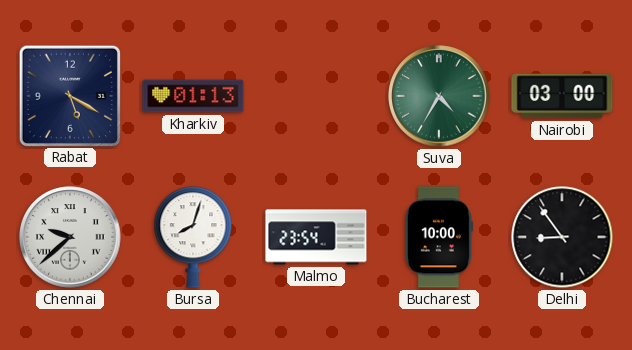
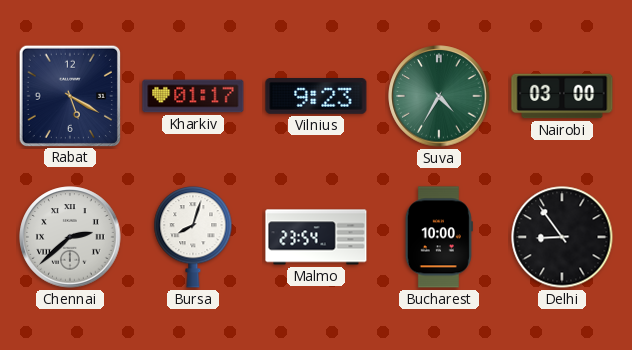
Kharkiv: 01:13 -> 01:17 (193, 96)
Vilnius: none -> 9:23 (316, 97)
Chennai: 9:38 -> 2:38 (70, 237)
